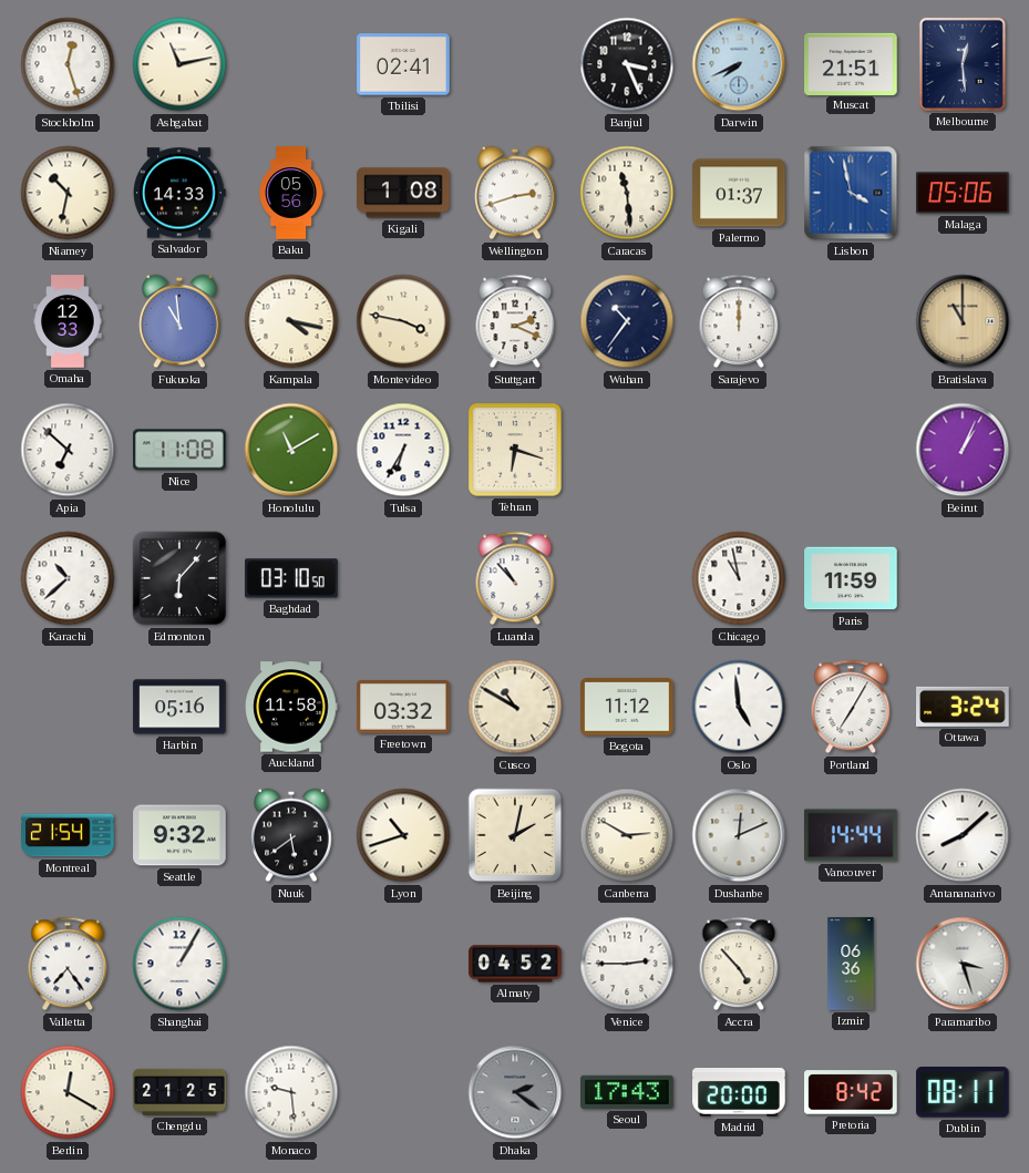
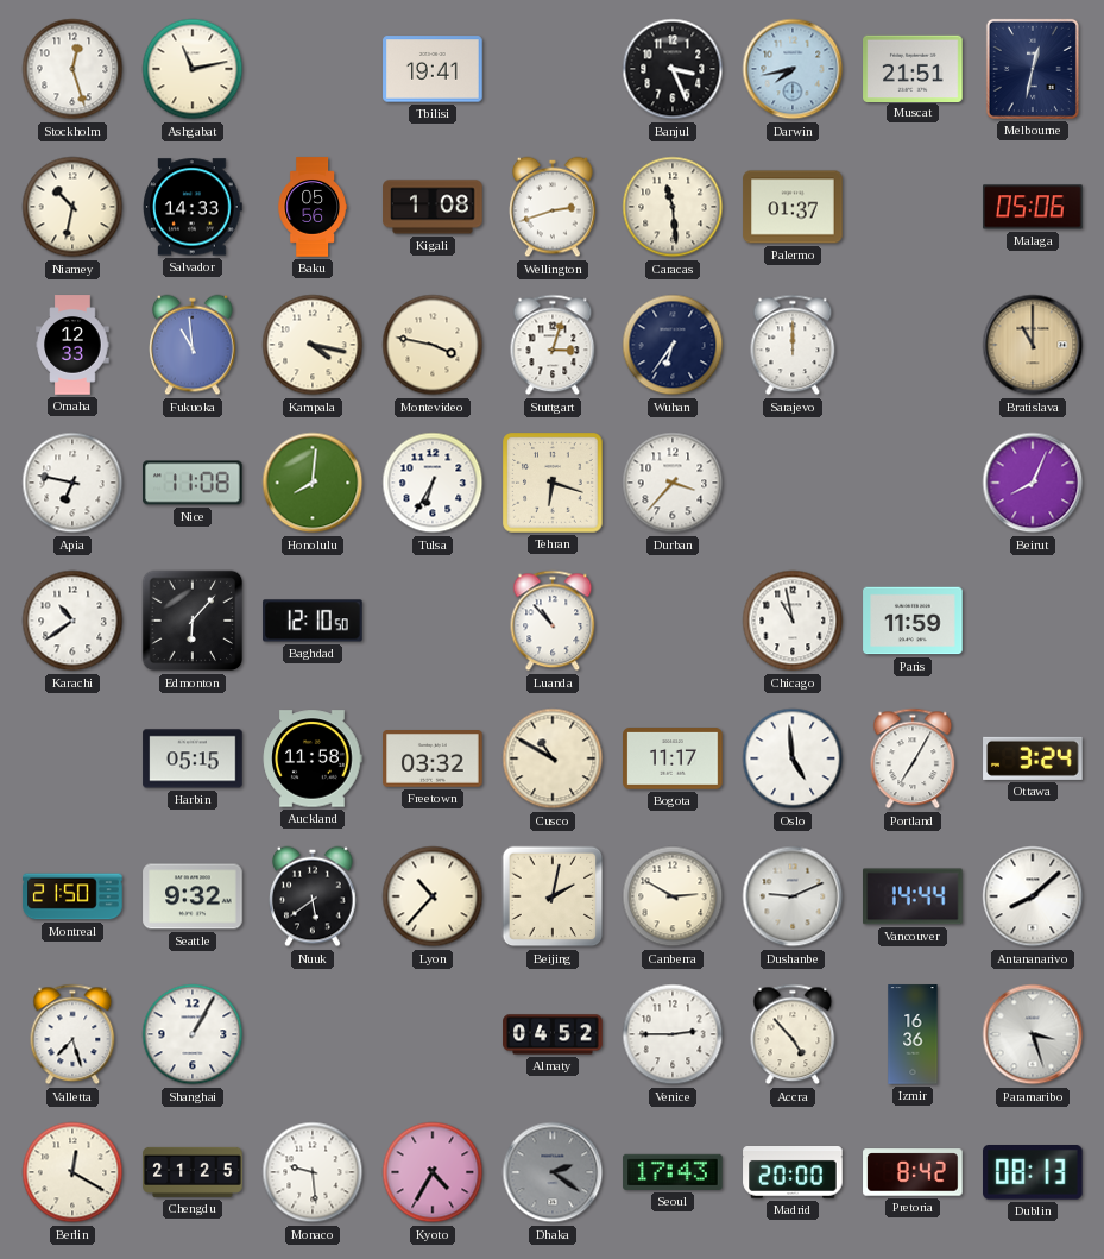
Tbilisi: 02:41 -> 19:41 (433, 69)
Darwin: 7:41 -> 7:43 (793, 69)
Melbourne: 12:29 -> 12:32 (1033, 69)
Lisbon: 3:58 -> none (851, 193)
Stuttgart: 2:19 -> 3:03 (553, 345)
Wuhan: 10:36 -> 6:36 (673, 345)
Apia: 6:52 -> 6:47 (72, 483)
Honolulu: 11:10 -> 8:01 (313, 483)
Durban: none -> 3:37 (673, 483)
Beirut: 1:04 -> 8:04 (1033, 483)
Karachi: 10:38 -> 10:39 (72, 621)
Baghdad: 03:10 -> 12:10 (313, 621)
Harbin: 05:16 -> 05:15 (193, 758)
Bogota: 11:12 -> 11:17 (673, 758)
Montreal: 21:54 -> 21:50 (72, 896)
Lyon: 10:42 -> 10:37 (433, 896)
Dushanbe: 12:11 -> 9:11 (793, 896)
Valletta: 7:24 -> 7:27 (72, 1034)
Izmir: 06:36 -> 16:36 (913, 1034)
Kyoto: none -> 4:35 (433, 1172)
Dublin: 08:11 -> 08:13 (1034, 1173)
